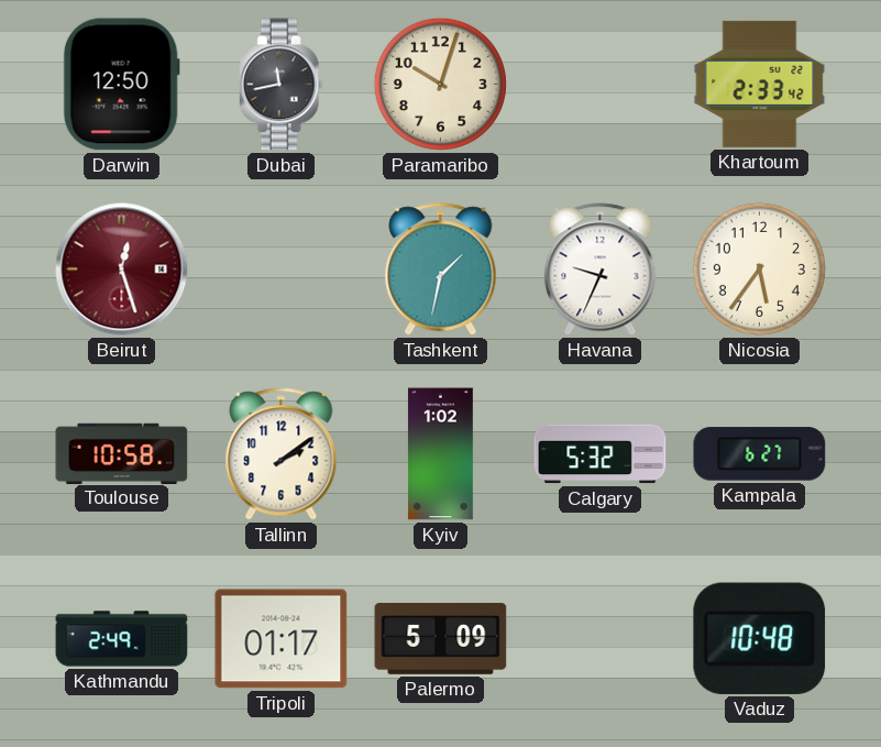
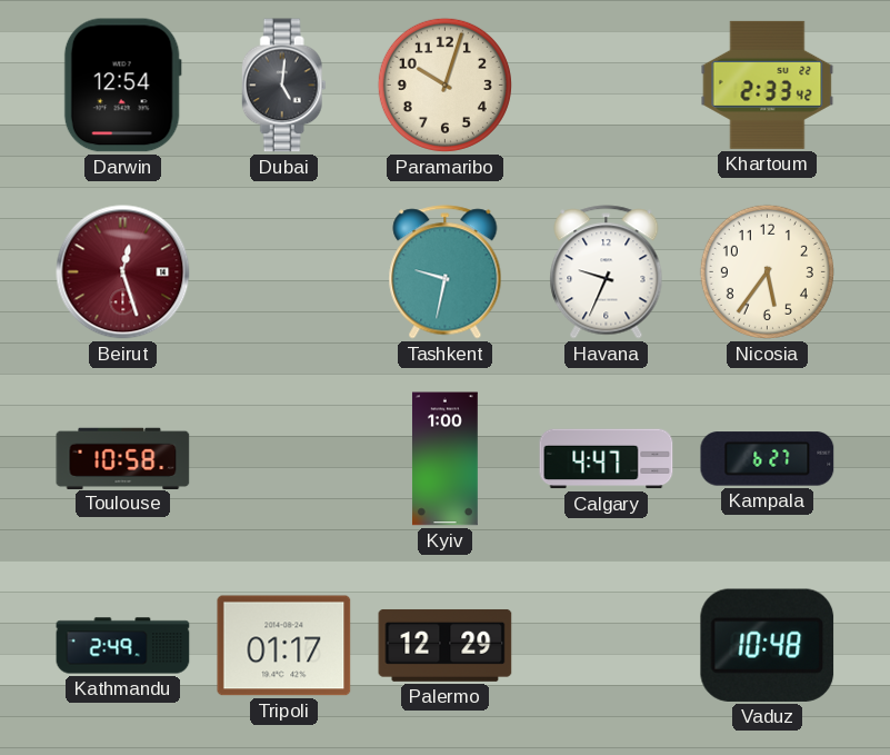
Darwin: 12:50 -> 12:54 (122, 86)
Dubai: 11:43 -> 5:01 (283, 86)
Tashkent: 1:32 -> 9:32 (446, 272)
Tallinn: 2:09 -> none (282, 454)
Kyiv: 1:02 -> 1:00 (444, 459)
Calgary: 5:32 -> 4:47 (607, 459)
Palermo: 5:09 -> 12:29 (446, 645)
